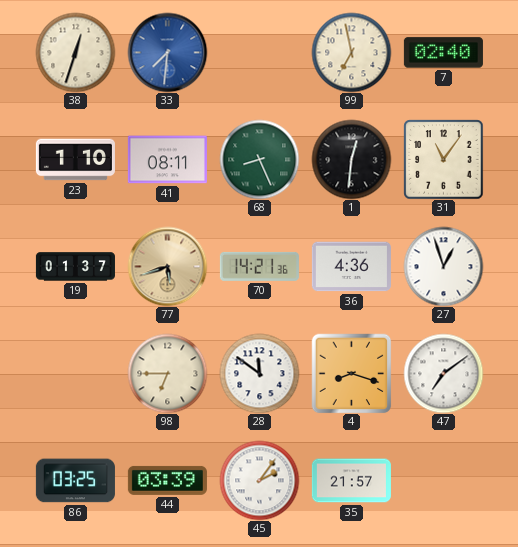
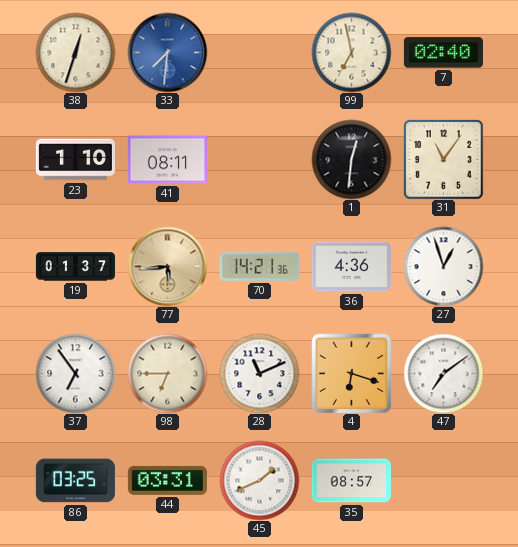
68: 8:26 -> none (259, 159)
77: 5:42 -> 5:44 (167, 266)
37: none -> 6:54 (75, 373)
28: 11:51 -> 11:11 (259, 373)
4: 8:18 -> 6:18 (351, 373)
44: 03:39 -> 03:31 (167, 480)
45: 2:06 -> 1:41 (259, 480)
35: 21:57 -> 08:57 (351, 481)
